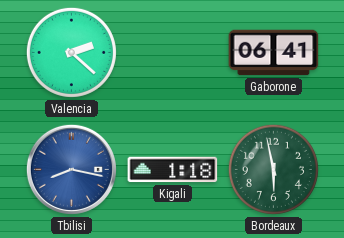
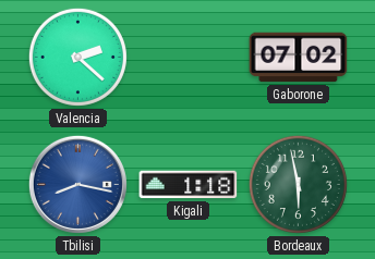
Gaborone: 06:41 -> 07:02 (299, 58)
